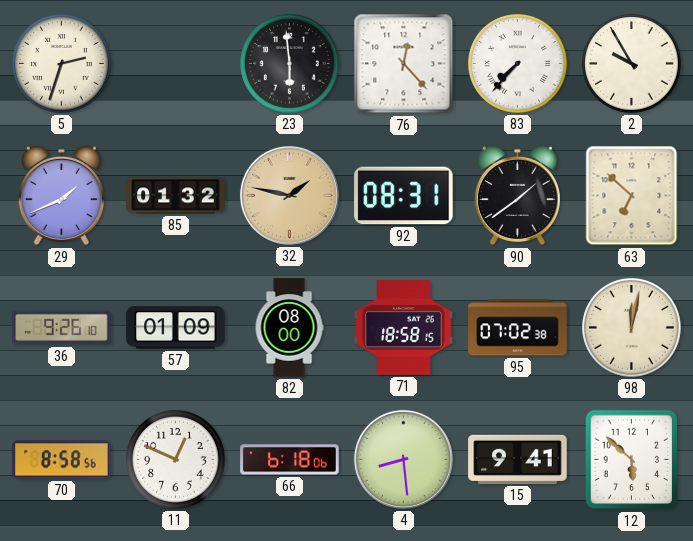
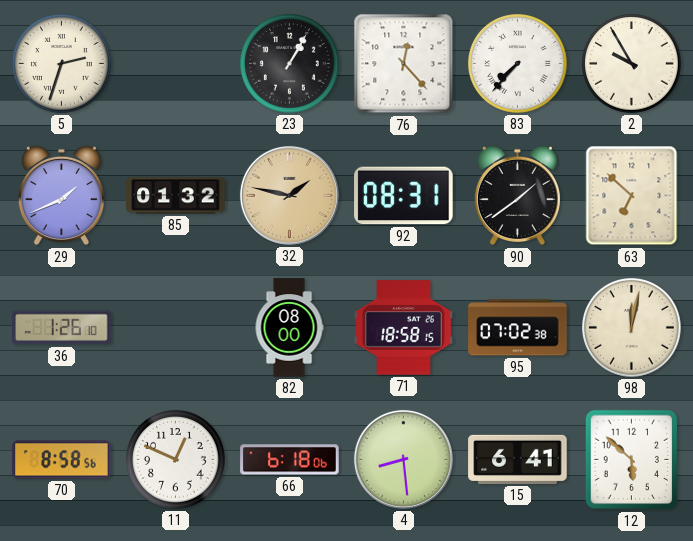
23: 5:59 -> 1:05 (290, 64)
36: 9:26 -> 1:26 (62, 328)
57: 01:09 -> none (176, 328)
15: 9:41 -> 6:41 (518, 459)
